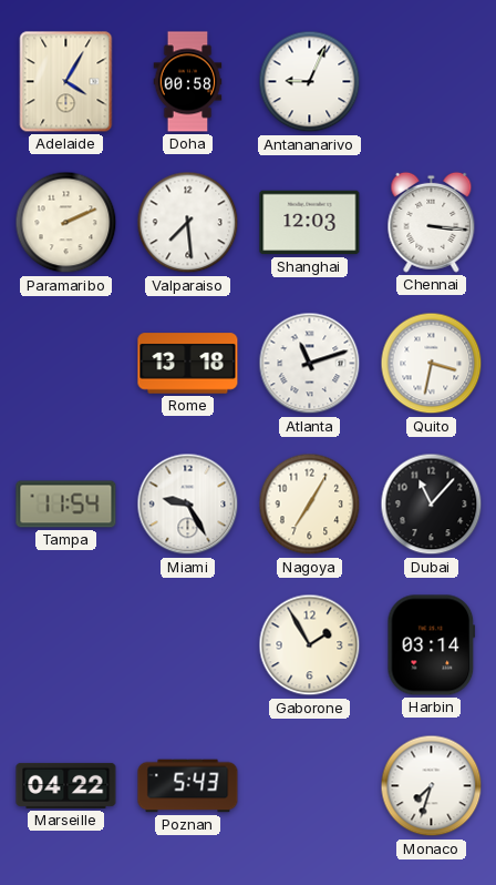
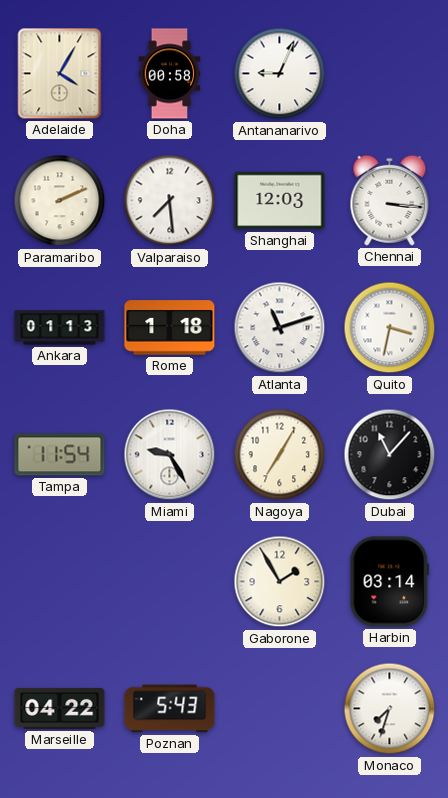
Ankara: none -> 01:13 (60, 328)
Rome: 13:18 -> 1:18 (170, 328)
